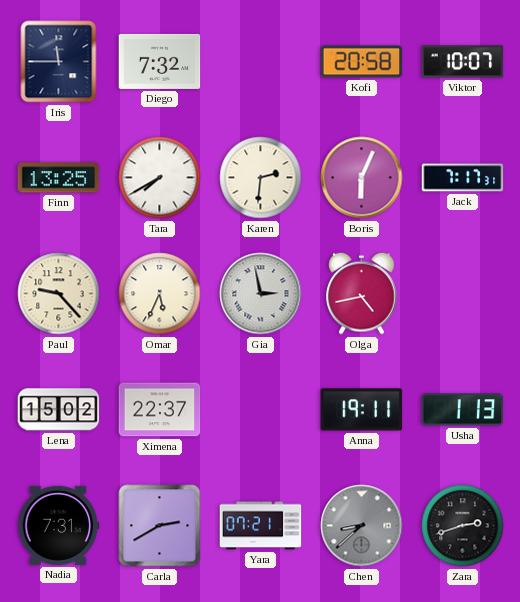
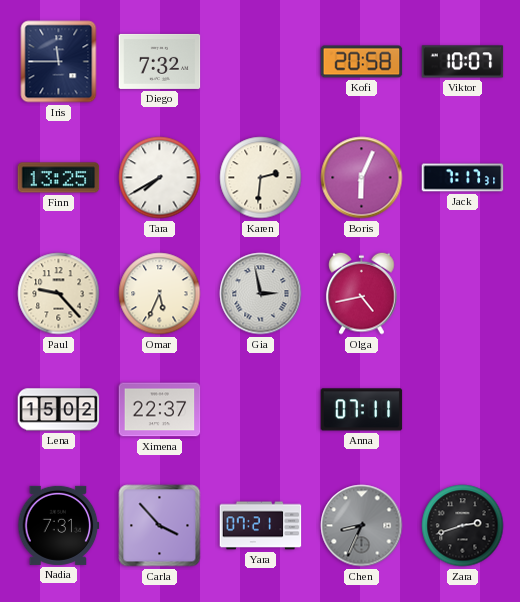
Anna: 19:11 -> 07:11 (362, 410)
Usha: 1:13 -> none (463, 410)
Carla: 2:40 -> 3:53 (160, 526)
Chen: 8:38 -> 8:34 (362, 526)
